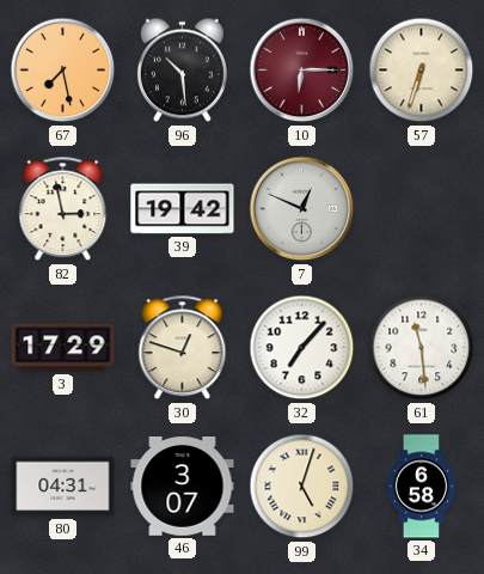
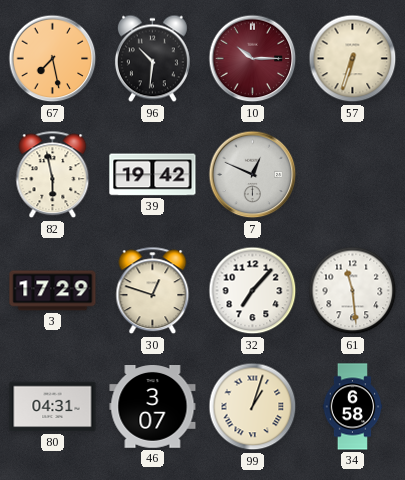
96: 10:29 -> 10:31 (152, 59)
10: 6:15 -> 10:15 (253, 59)
82: 2:58 -> 5:58 (53, 175)
99: 5:03 -> 1:03 (253, 407)
